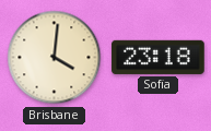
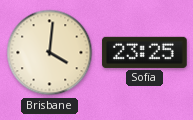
Sofia: 23:18 -> 23:25 (145, 52)
